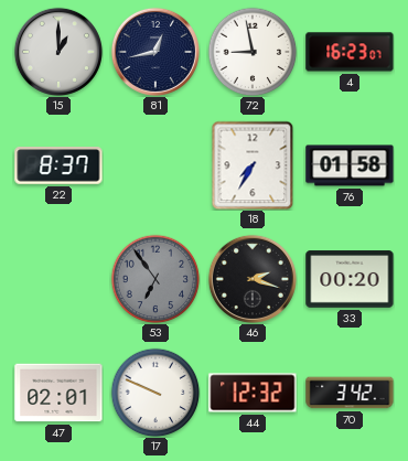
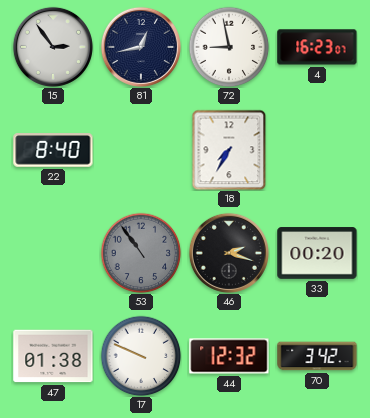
15: 1:00 -> 2:54 (53, 47)
22: 8:37 -> 8:40 (53, 150)
76: 01:58 -> none (350, 165)
53: 6:54 -> 10:54 (141, 253)
47: 02:01 -> 01:38 (53, 356)
